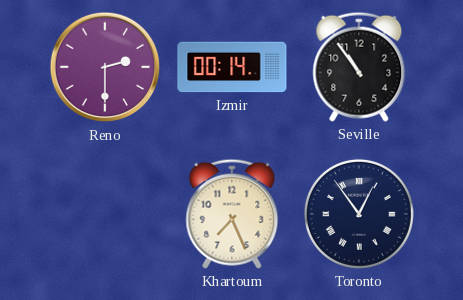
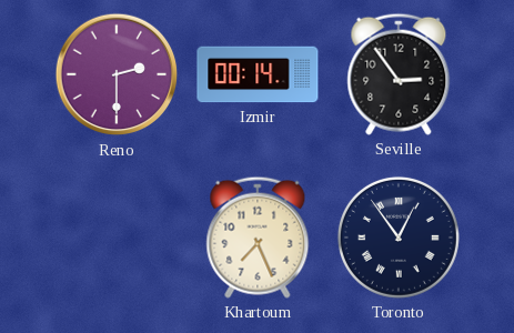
Seville: 10:54 -> 2:54 (399, 74)
